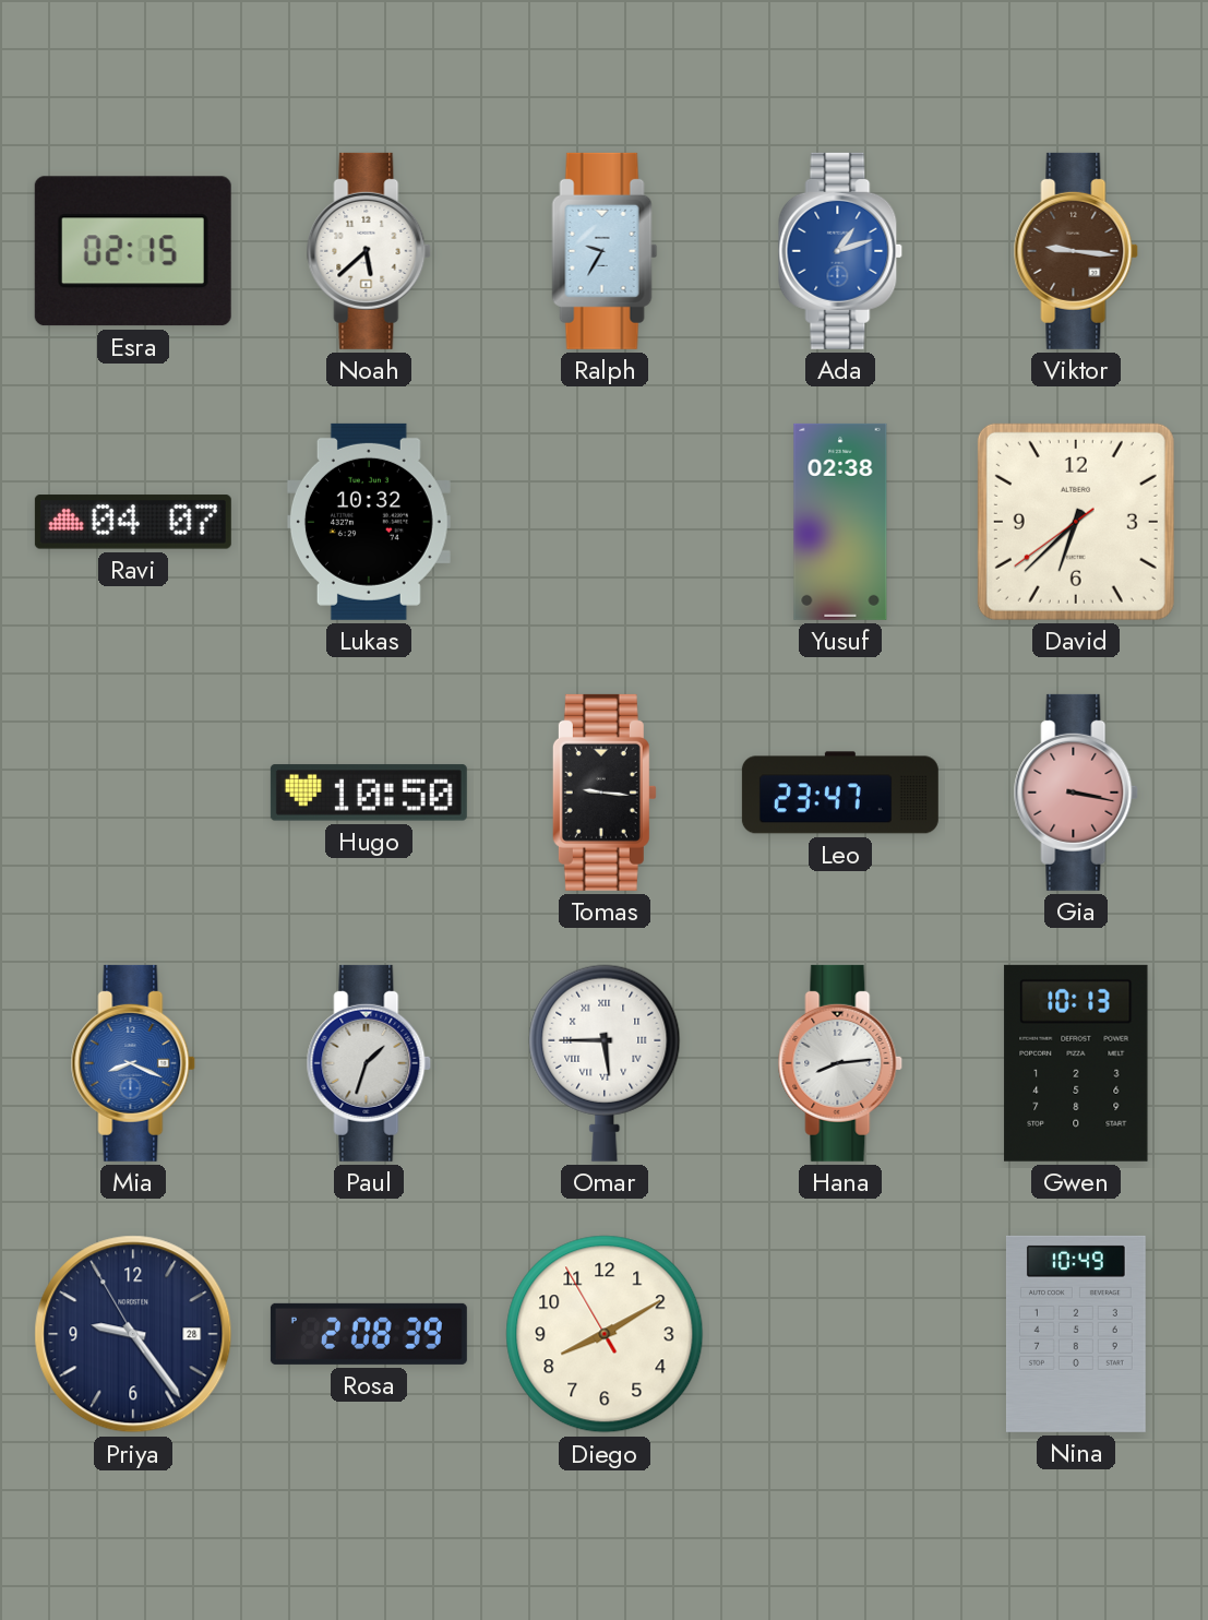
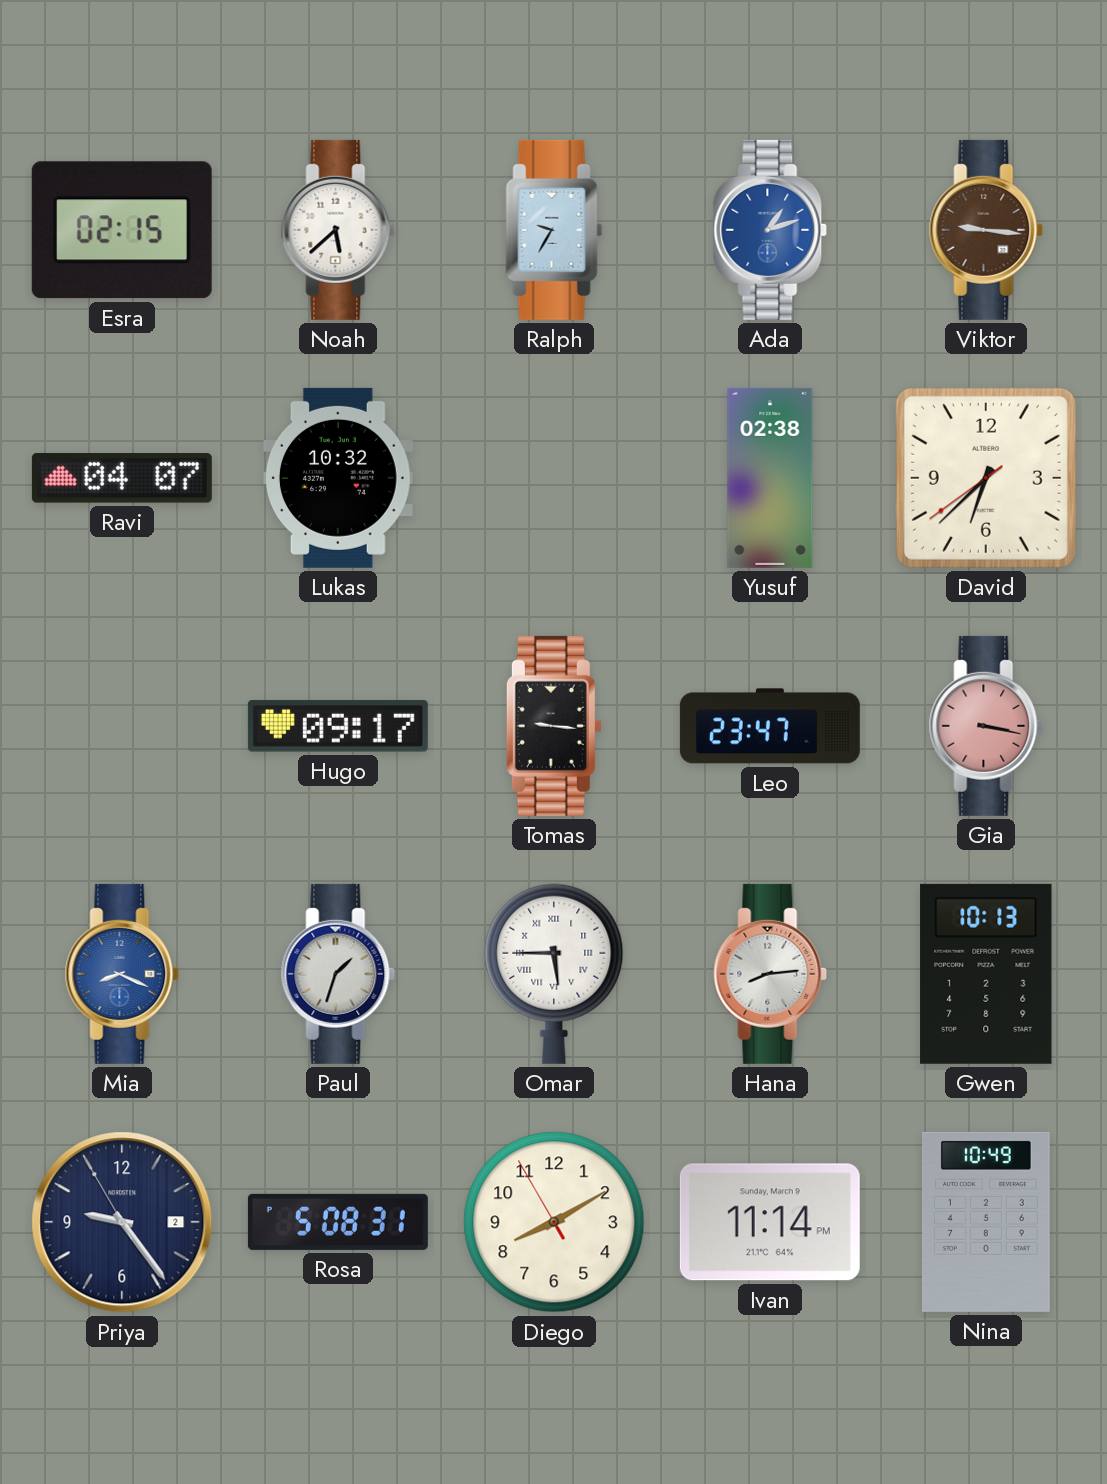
Hugo: 10:50 -> 09:17 (338, 726)
Priya date: 28 -> 2 (122, 1222)
Rosa: 2:08 -> 5:08 (338, 1222)
Ivan: none -> 11:14 (770, 1222)
